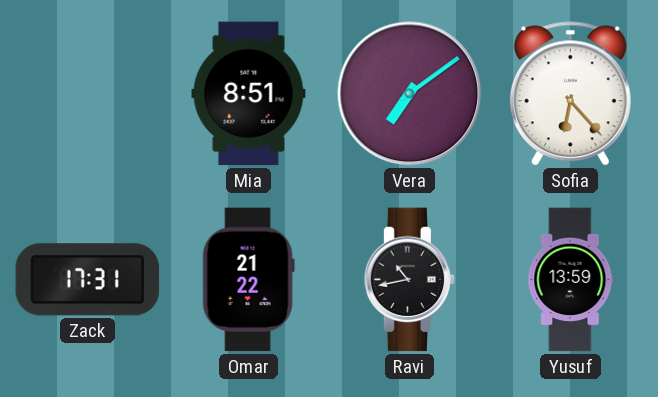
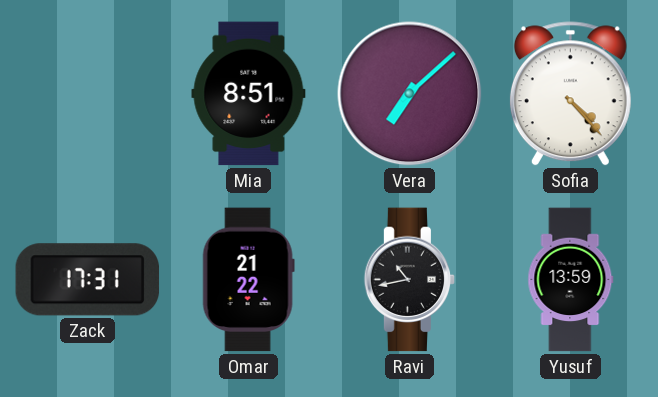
Vera: 7:09 -> 7:08 (410, 94)
Sofia: 6:23 -> 4:23 (570, 94)
